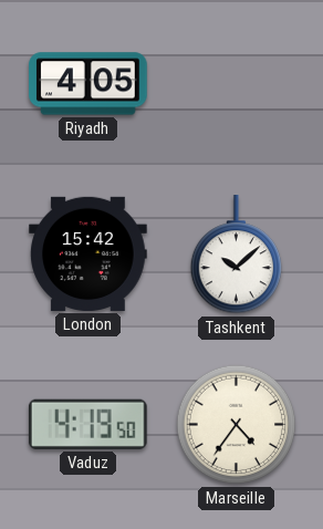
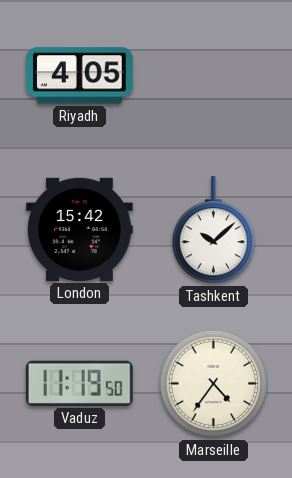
Vaduz: 4:19 -> 11:19 (79, 383)
